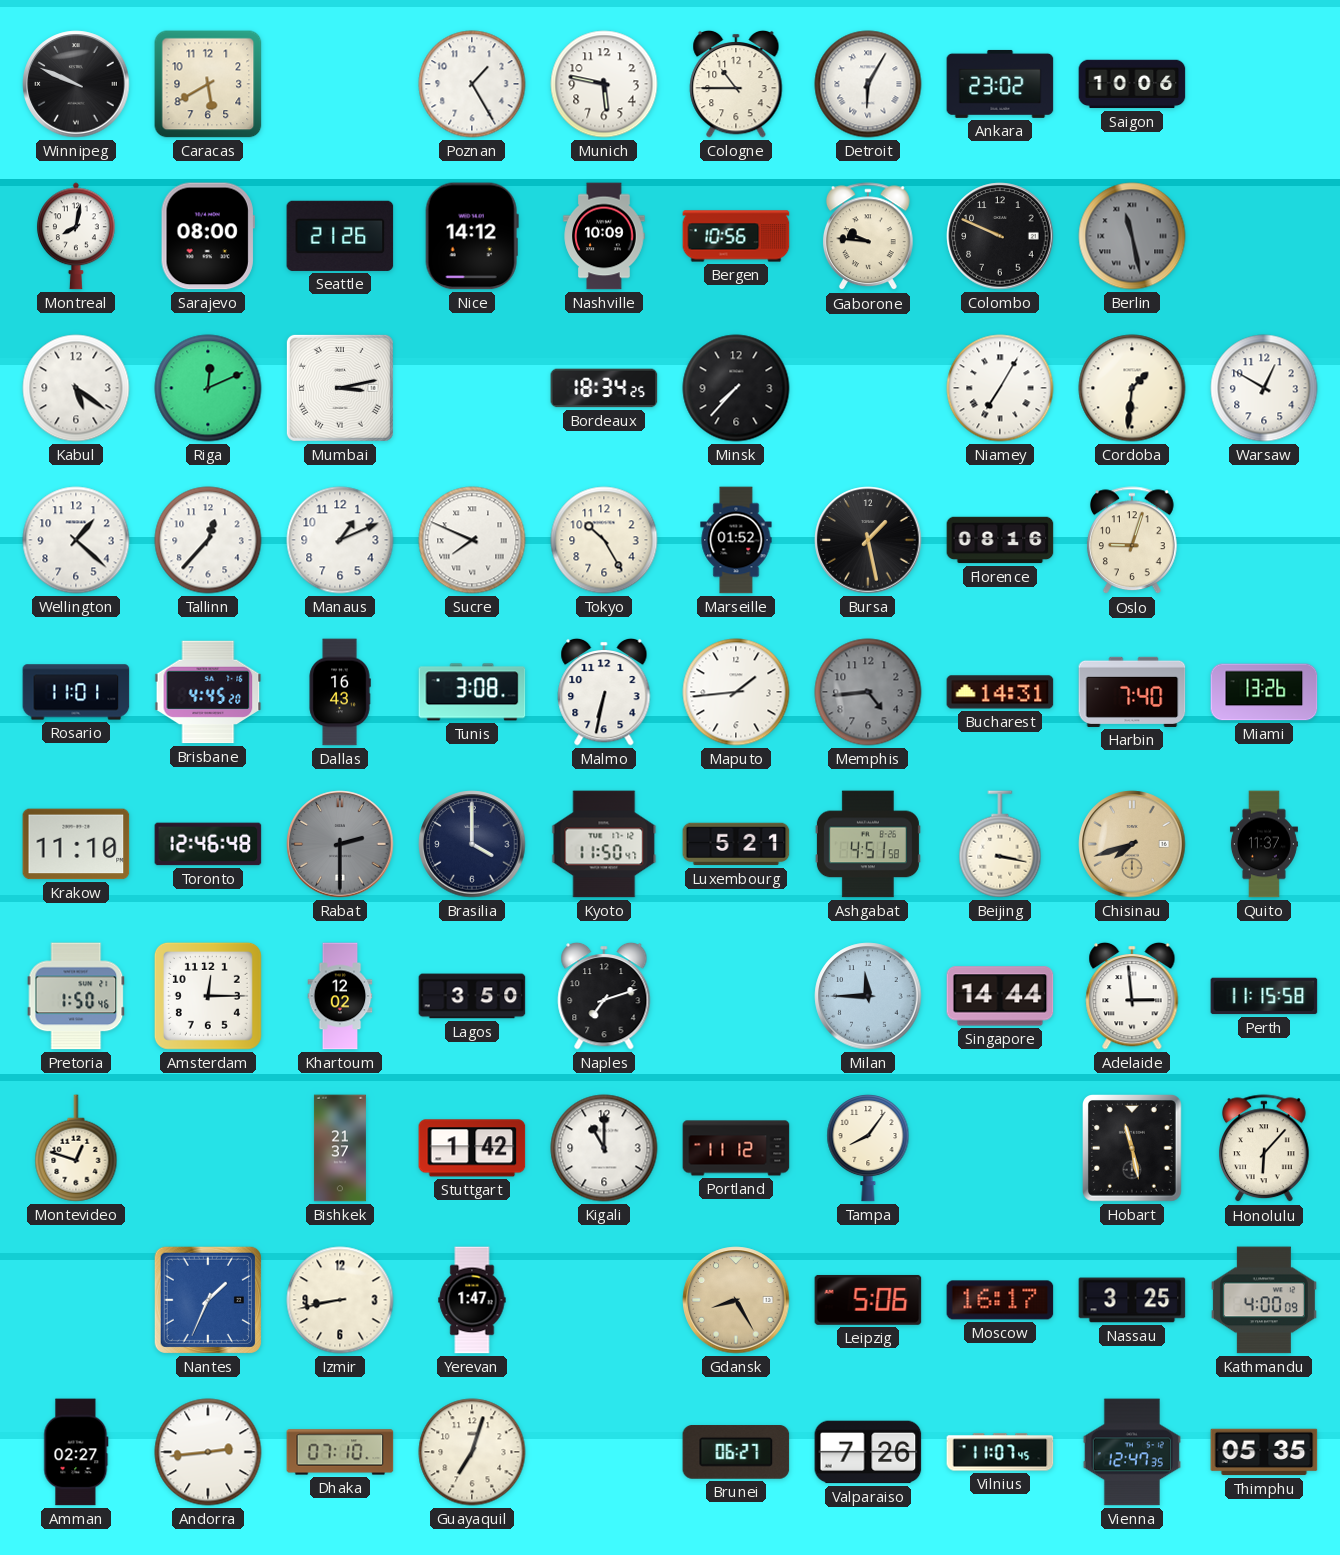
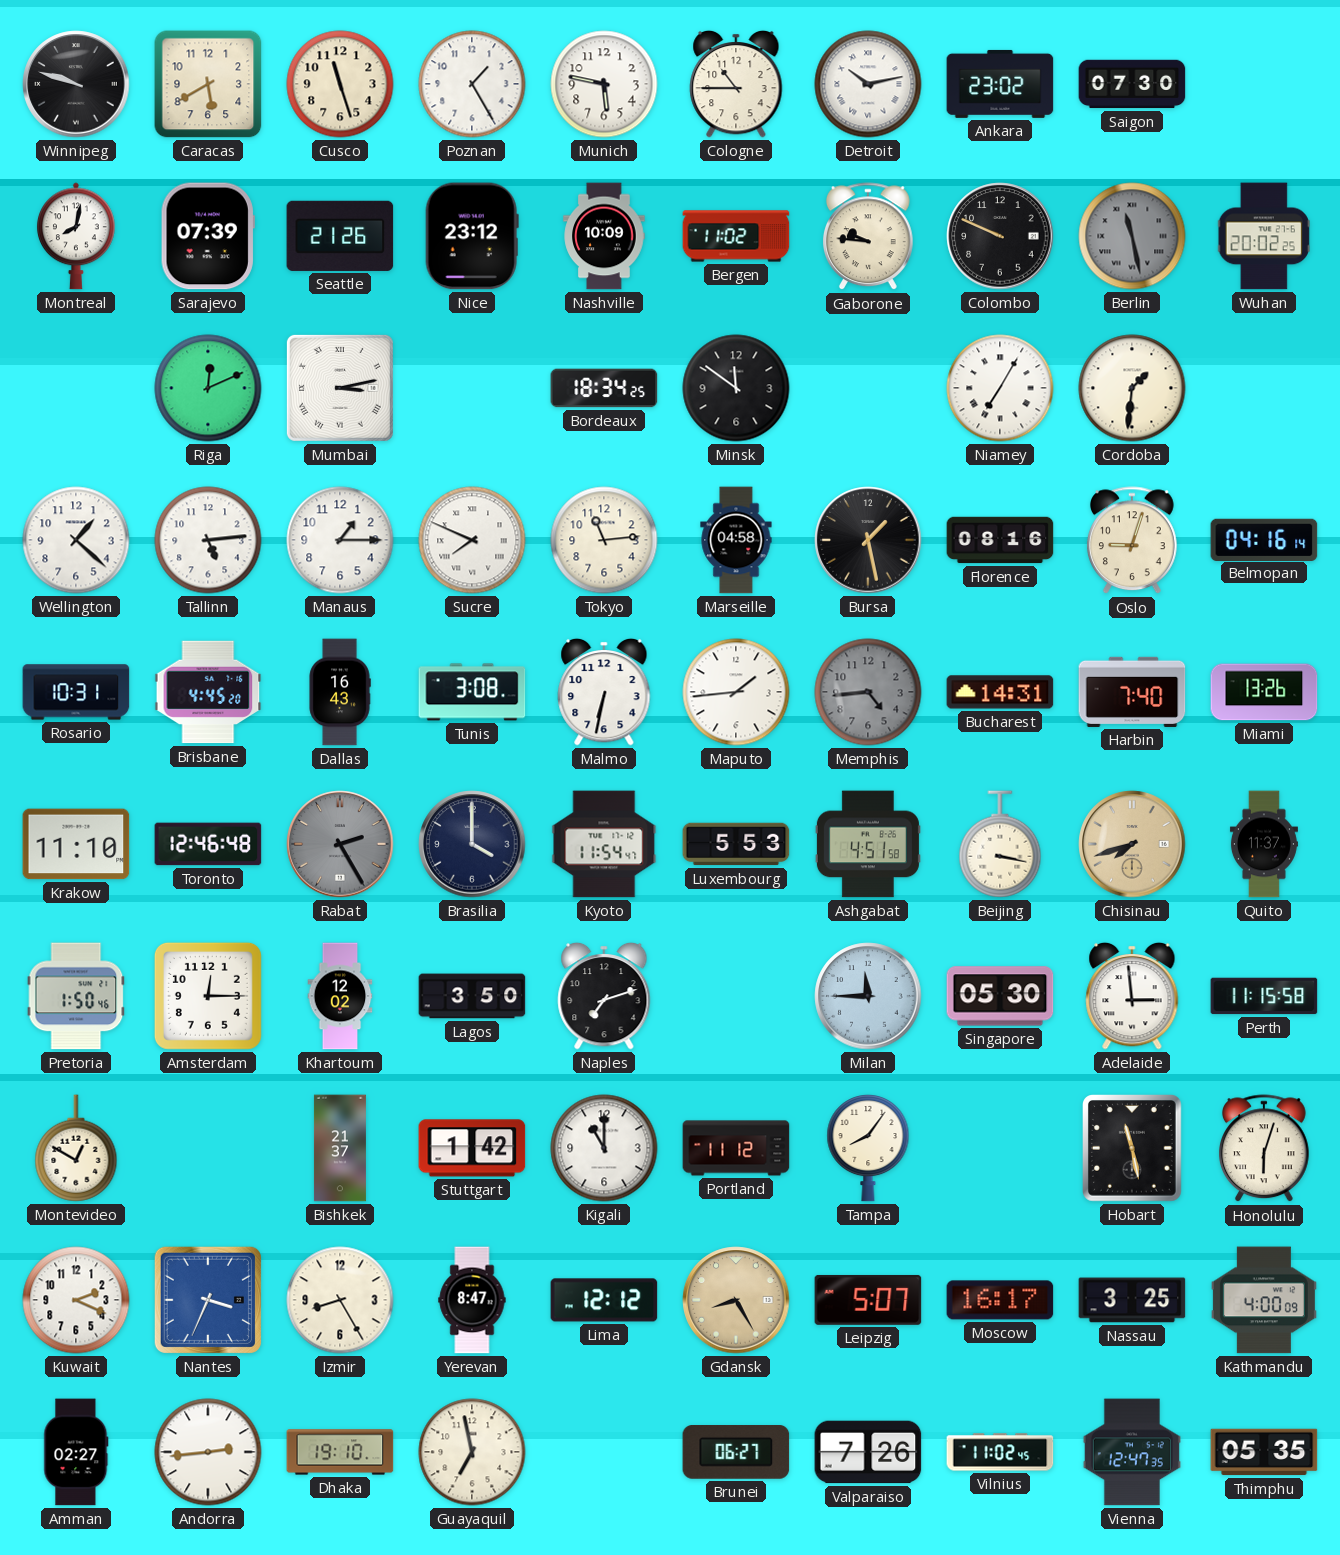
Winnipeg: 9:49 -> 9:48 (76, 84)
Cusco: none -> 11:27 (340, 84)
Detroit: 6:05 -> 10:13 (868, 84)
Saigon: 10:06 -> 07:30 (1132, 84)
Sarajevo: 08:00 -> 07:39 (208, 236)
Nice: 14:12 -> 23:12 (472, 236)
Bergen: 10:56 -> 11:02 (736, 236)
Wuhan: none -> 20:02 (1264, 236)
Kabul: 5:21 -> none (76, 388)
Minsk: 7:37 -> 11:51 (736, 388)
Warsaw: 12:50 -> none (1264, 388)
Tallinn: 12:37 -> 5:14 (208, 540)
Manaus: 1:11 -> 1:15 (340, 540)
Tokyo: 10:25 -> 11:14 (604, 540)
Marseille: 01:52 -> 04:58 (736, 540)
Belmopan: none -> 04:16 (1264, 539)
Rosario: 11:01 -> 10:31 (76, 692)
Rabat: 2:30 -> 2:25 (340, 844)
Kyoto: 11:50 -> 11:54 (604, 844)
Luxembourg: 5:21 -> 5:53 (736, 844)
Singapore: 14:44 -> 05:30 (1000, 996)
Montevideo: 12:48 -> 12:50 (76, 1148)
Honolulu: 6:07 -> 6:03 (1264, 1149)
Kuwait: none -> 2:19 (76, 1300)
Nantes: 1:34 -> 3:34 (208, 1300)
Izmir: 8:43 -> 8:25 (340, 1300)
Yerevan: 1:47 -> 8:47 (472, 1300)
Lima: none -> 12:12 (604, 1300)
Leipzig: 5:06 -> 5:07 (868, 1300)
Dhaka: 07:10 -> 19:10 (340, 1452)
Guayaquil: 7:03 -> 6:58 (472, 1452)
Vilnius: 11:07 -> 11:02 (1000, 1452)
